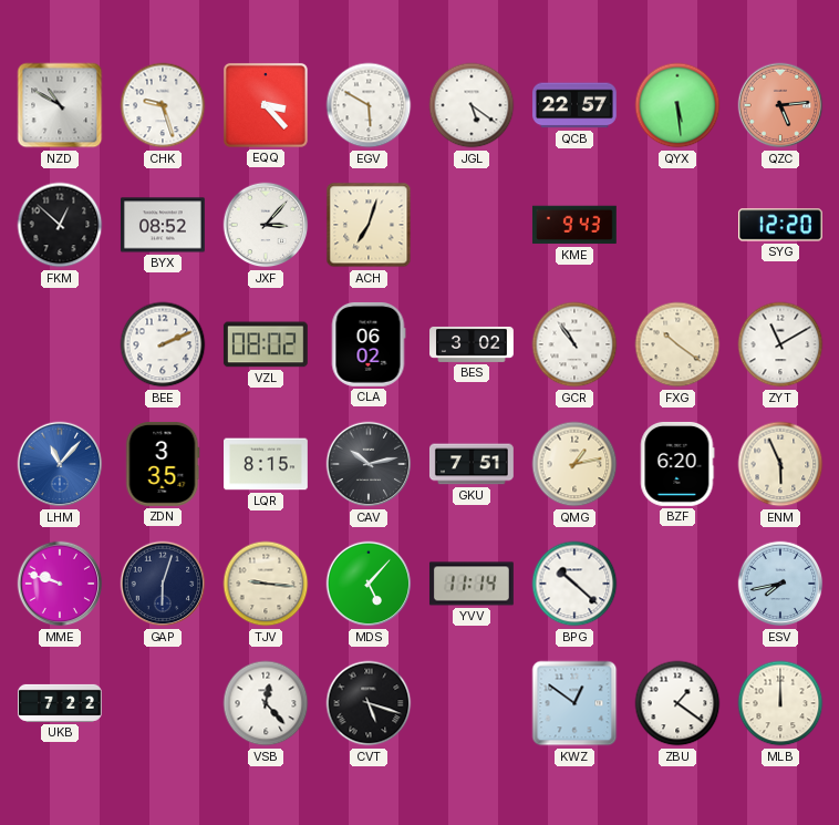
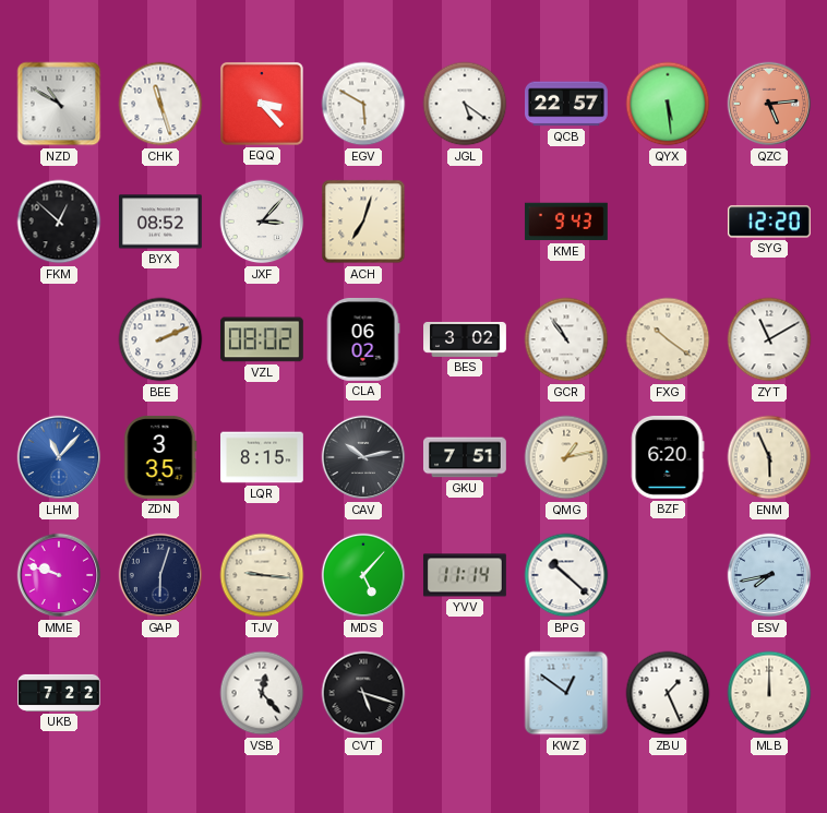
CHK: 9:27 -> 11:27 (160, 104)
ZBU: 1:21 -> 1:26 (668, 693)
